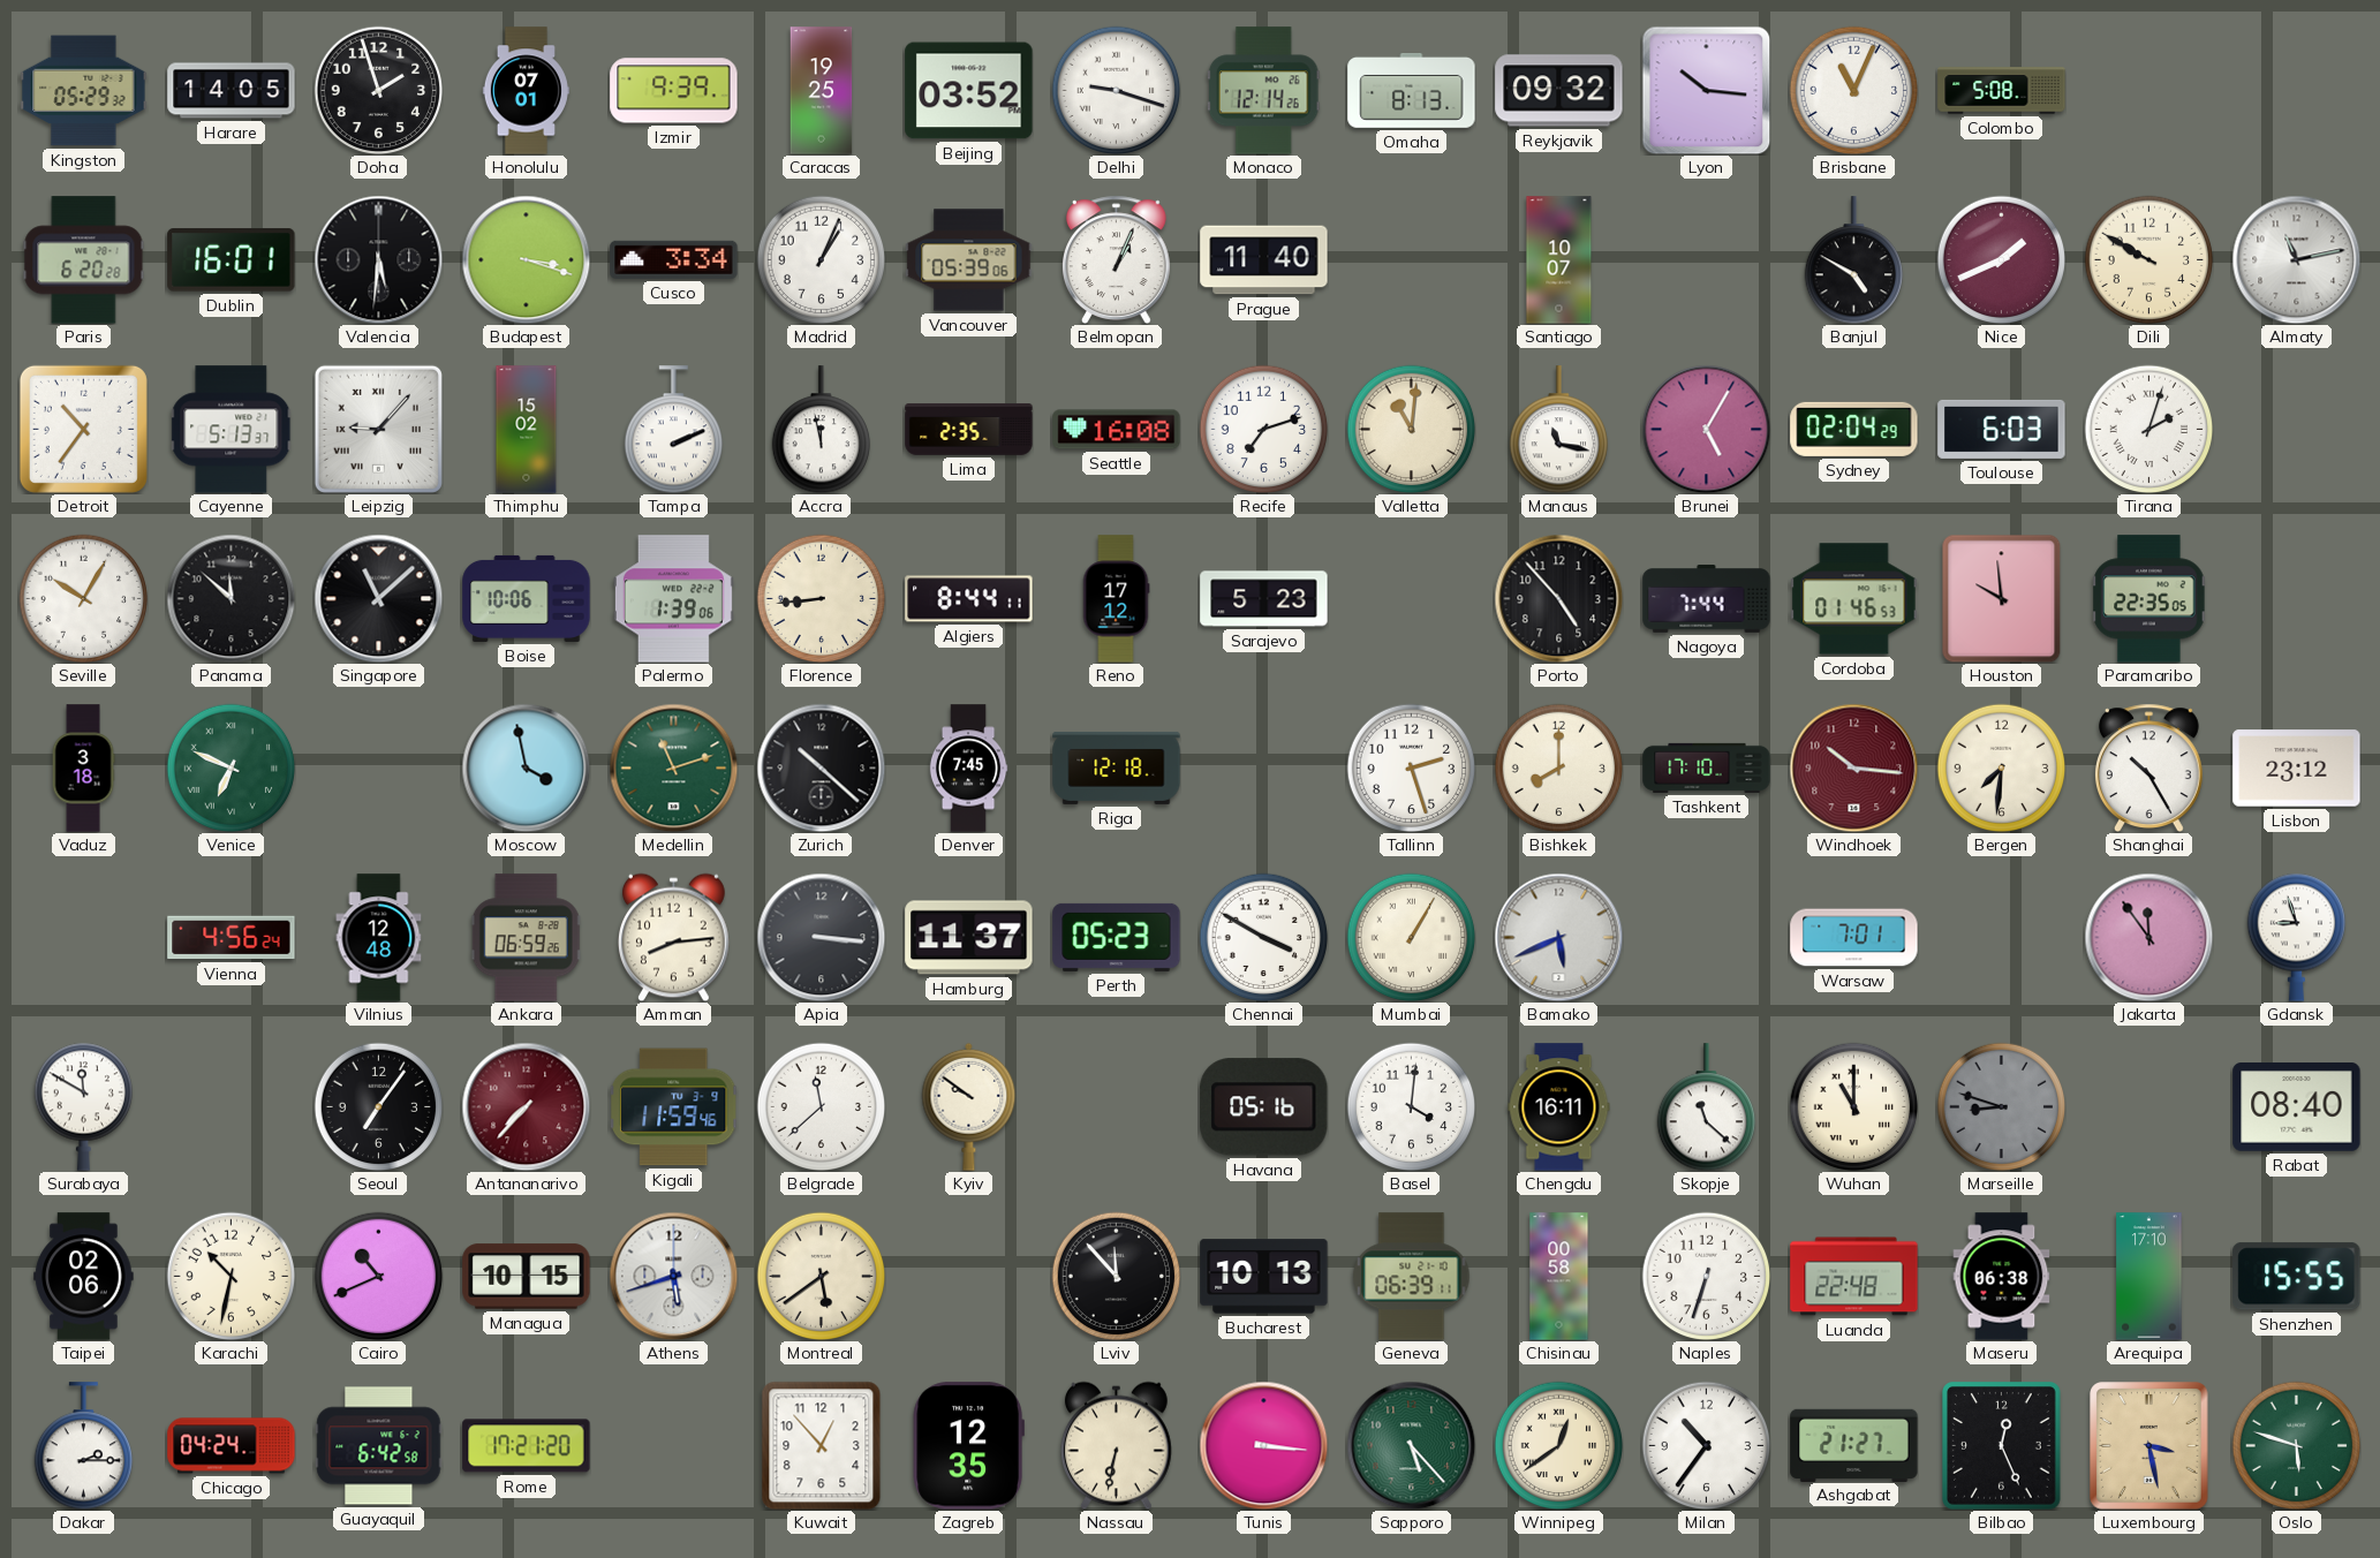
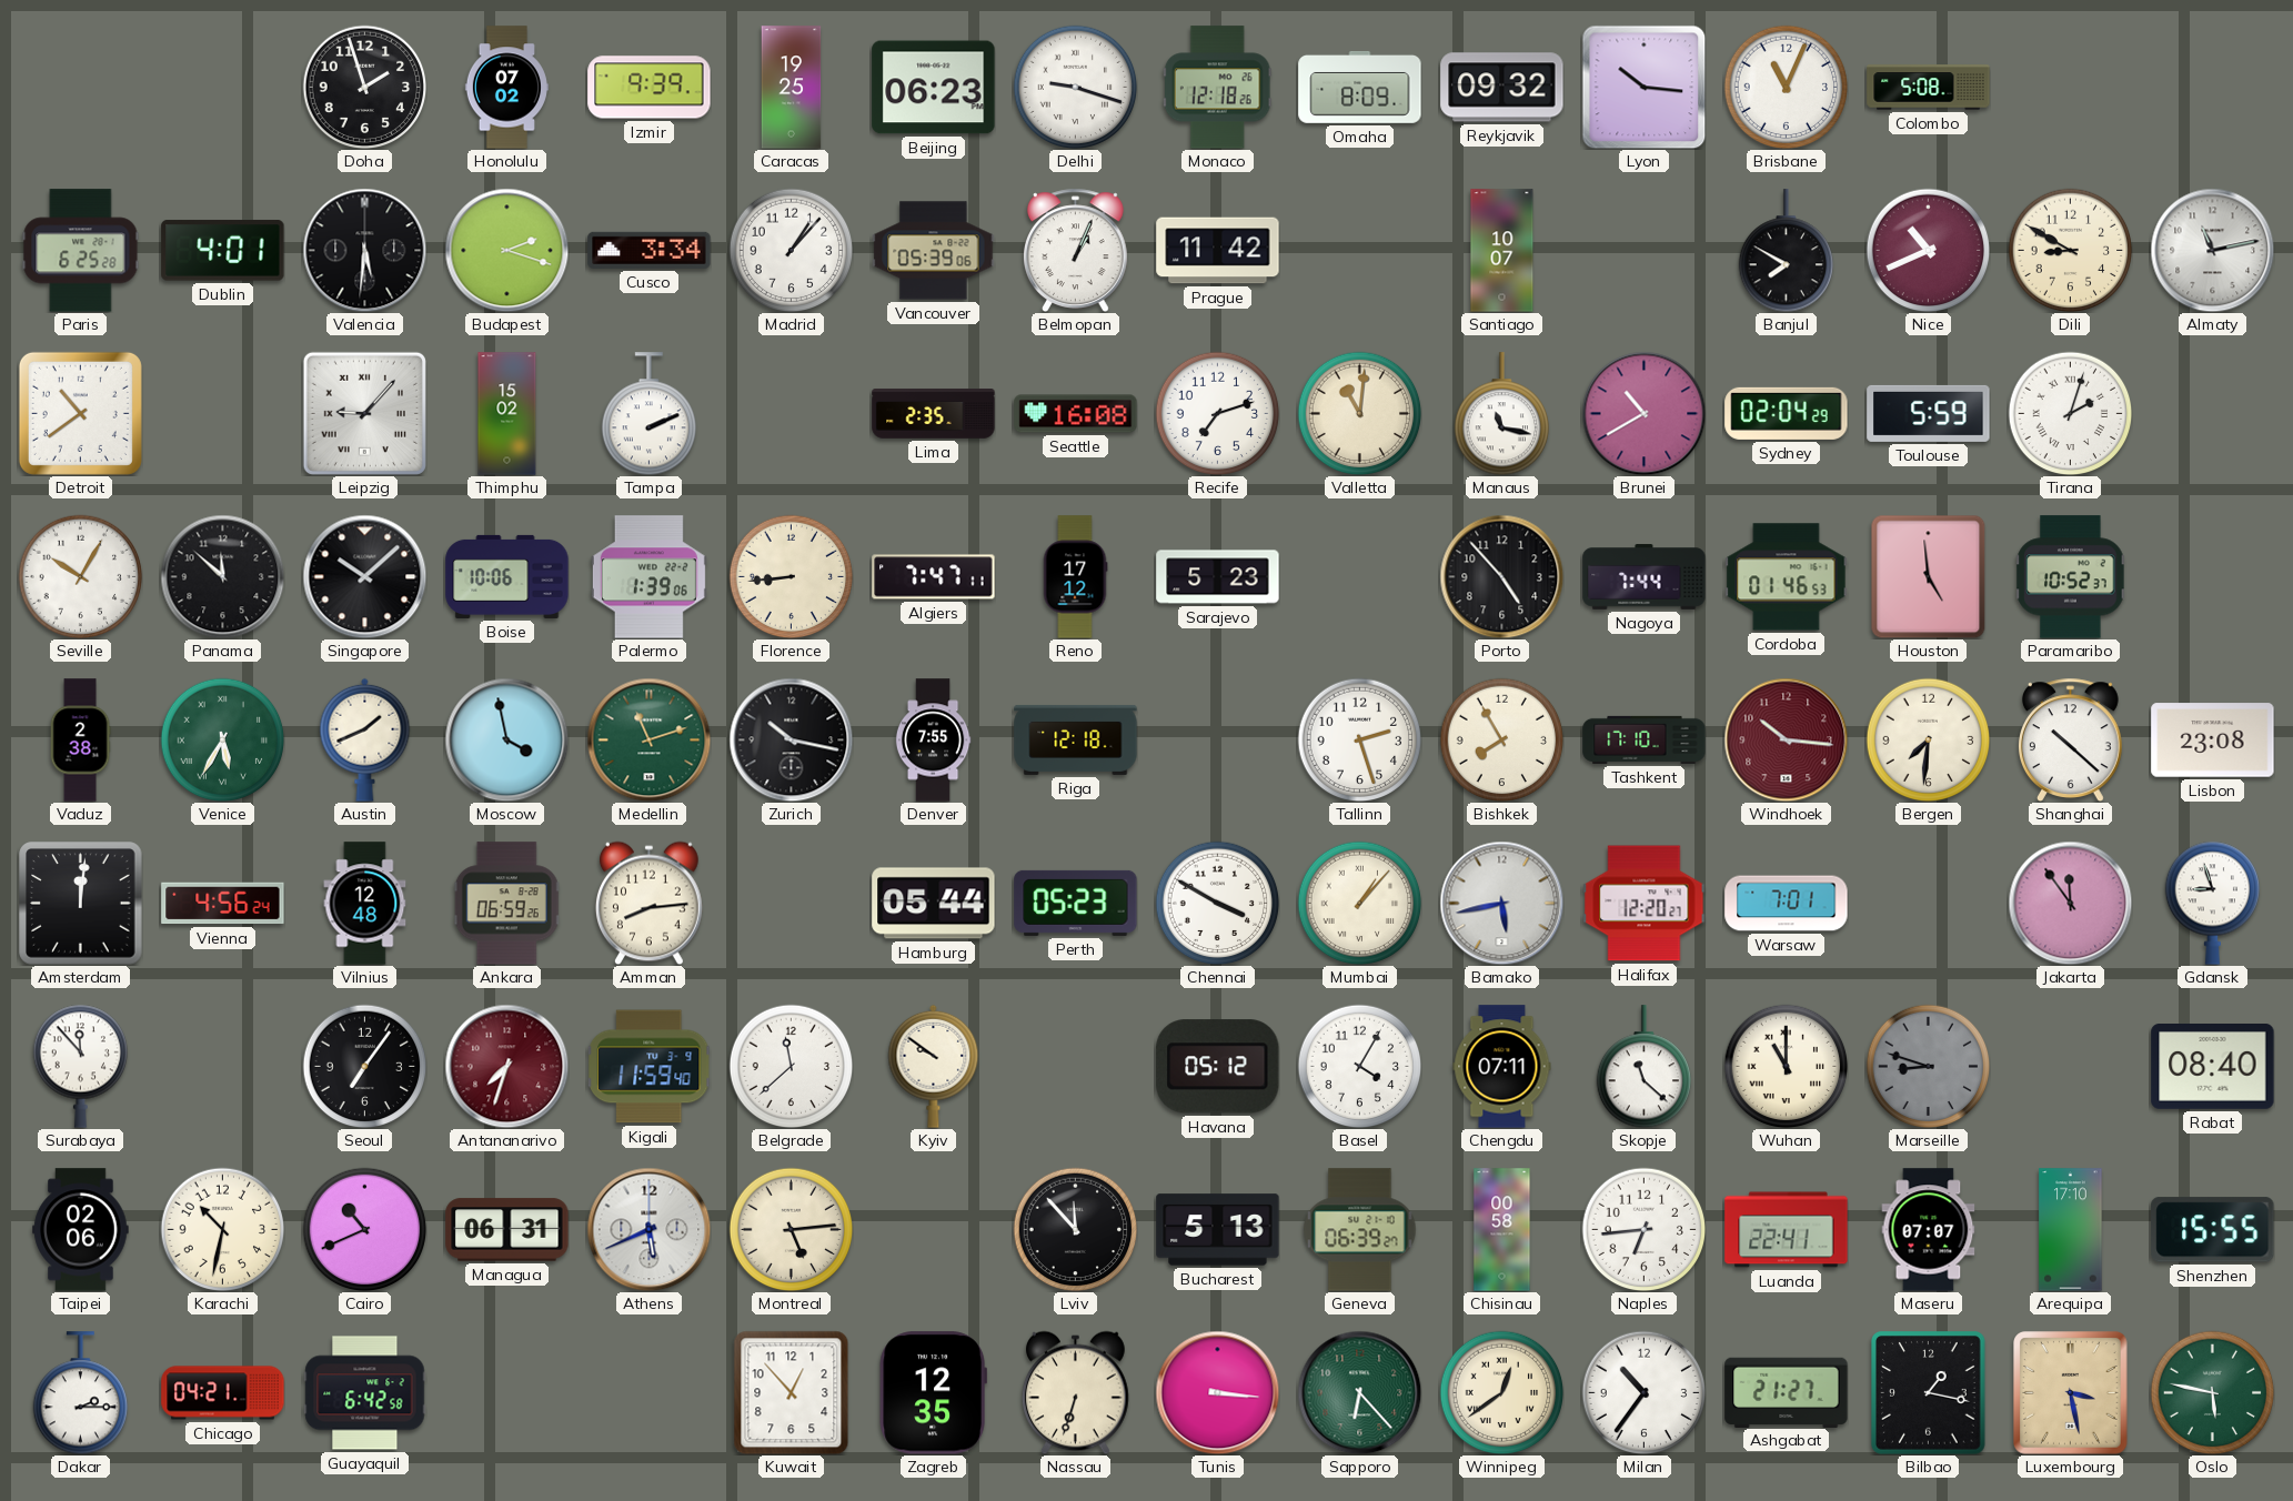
Kingston: 05:29 -> none (84, 91)
Harare: 14:05 -> none (232, 91)
Honolulu: 07:01 -> 07:02 (506, 88)
Beijing: 03:52 -> 06:23 (934, 88)
Monaco: 12:14 -> 12:18 (1217, 88)
Omaha: 8:13 -> 8:09 (1360, 88)
Paris: 6:20 -> 6:25 (81, 251)
Dublin: 16:01 -> 4:01 (223, 251)
Budapest: 3:18 -> 2:18 (506, 250)
Madrid: 1:04 -> 1:07 (791, 250)
Prague: 11:40 -> 11:42 (1218, 251)
Banjul: 4:50 -> 7:50 (1786, 251)
Nice: 1:41 -> 10:41 (1928, 250)
Dili: 9:50 -> 8:50 (2070, 250)
Detroit: 10:36 -> 10:39 (80, 413)
Cayenne: 5:13 -> none (232, 430)
Accra: 11:58 -> none (821, 430)
Brunei: 5:05 -> 10:40 (1643, 413)
Toulouse: 6:03 -> 5:59 (1929, 413)
Singapore: 11:08 -> 10:08 (364, 576)
Algiers: 8:44 -> 7:47 (934, 577)
Houston: 9:59 -> 4:59 (1929, 576)
Paramaribo: 22:35 -> 10:52 (2071, 577)
Vaduz: 3:18 -> 2:38 (80, 741)
Venice: 6:49 -> 5:35 (222, 739)
Austin: none -> 1:41 (365, 739)
Zurich: 10:22 -> 10:17 (791, 739)
Denver: 7:45 -> 7:55 (933, 741)
Bishkek: 8:00 -> 7:55 (1501, 739)
Shanghai: 10:25 -> 10:22 (2070, 739)
Lisbon: 23:12 -> 23:08 (2213, 741)
Amsterdam: none -> 12:01 (81, 904)
Apia: 3:16 -> none (821, 937)
Hamburg: 11:37 -> 05:44 (934, 904)
Mumbai: 1:05 -> 1:07 (1359, 903)
Bamako: 5:41 -> 5:43 (1501, 903)
Halifax: none -> 12:20 (1645, 904)
Surabaya: 11:50 -> 11:53 (80, 1066)
Antananarivo: 7:37 -> 7:33 (506, 1066)
Kigali: 11:59:46 -> 11:59:40 (648, 1067)
Havana: 05:16 -> 05:12 (1218, 1067)
Basel: 4:01 -> 4:05 (1359, 1066)
Chengdu: 16:11 -> 07:11 (1502, 1067)
Managua: 10:15 -> 06:31 (507, 1230)
Athens: 5:42 -> 5:41 (648, 1229)
Montreal: 5:39 -> 5:14 (791, 1229)
Bucharest: 10:13 -> 5:13 (1218, 1230)
Geneva: 06:39:11 -> 06:39:27 (1360, 1230)
Naples: 6:33 -> 6:44 (1643, 1229)
Luanda: 22:48 -> 22:41 (1787, 1230)
Maseru: 06:38 -> 07:07 (1929, 1230)
Chicago: 04:24 -> 04:21 (223, 1393)
Rome: 17:21 -> none (527, 1446)
Nassau: 6:32 -> 6:33 (1075, 1392)
Sapporo: 5:23 -> 6:23 (1359, 1392)
Bilbao: 12:26 -> 1:17 (1929, 1393)
Oslo: 5:48 -> 5:47 (2212, 1392)
